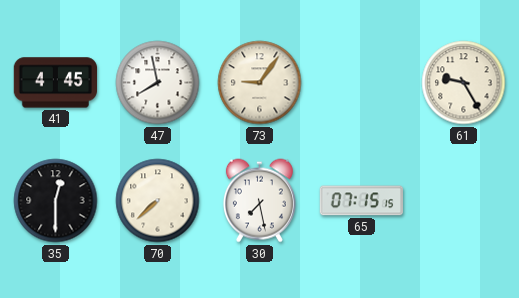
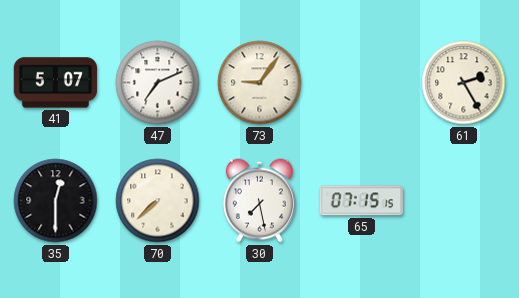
41: 4:45 -> 5:07 (55, 83)
47: 7:58 -> 7:11 (158, 83)
61: 9:25 -> 2:25 (464, 83)
